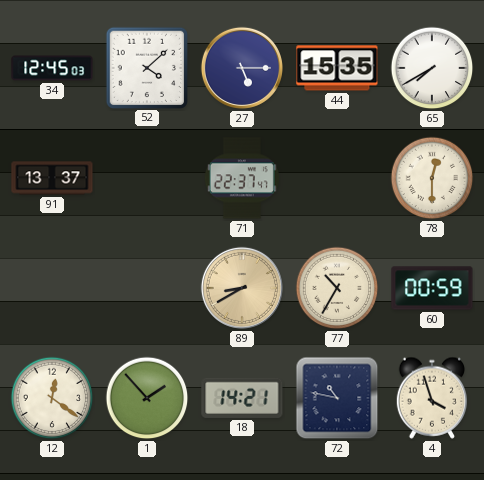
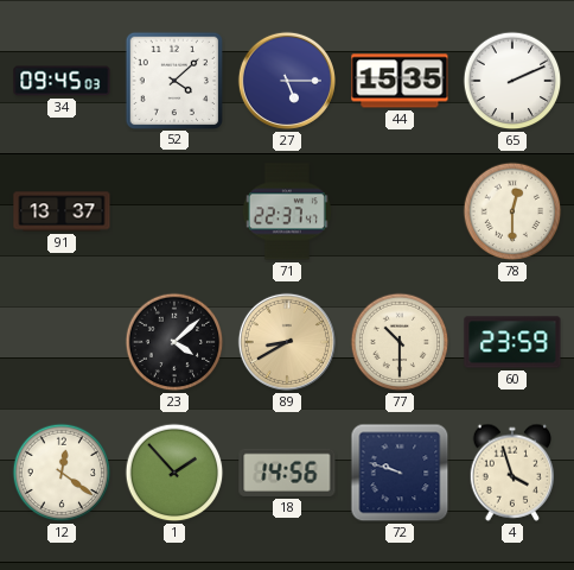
34: 12:45 -> 09:45 (62, 81)
65: 7:40 -> 2:11 (512, 81)
23: none -> 4:08 (174, 342)
77: 10:35 -> 10:30 (400, 342)
60: 00:59 -> 23:59 (512, 342)
18: 14:21 -> 14:56 (287, 473)
72: 10:47 -> 9:48 (400, 473)
